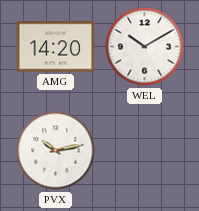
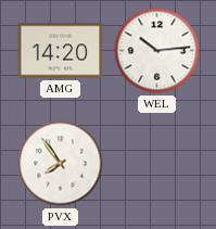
WEL: 10:10 -> 10:14 (157, 51)
PVX: 10:13 -> 7:54 (61, 164)
